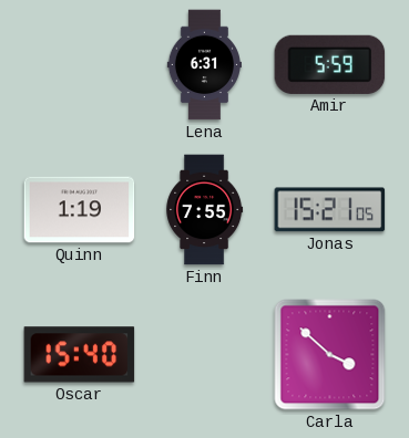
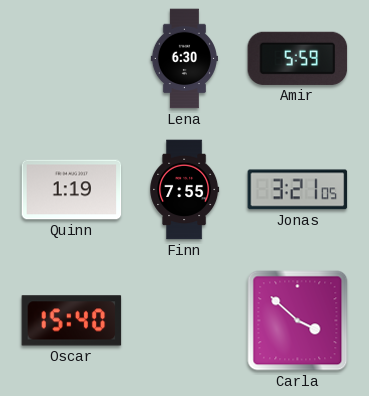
Lena: 6:31 -> 6:30 (184, 59)
Jonas: 15:21 -> 3:21 (298, 190)
